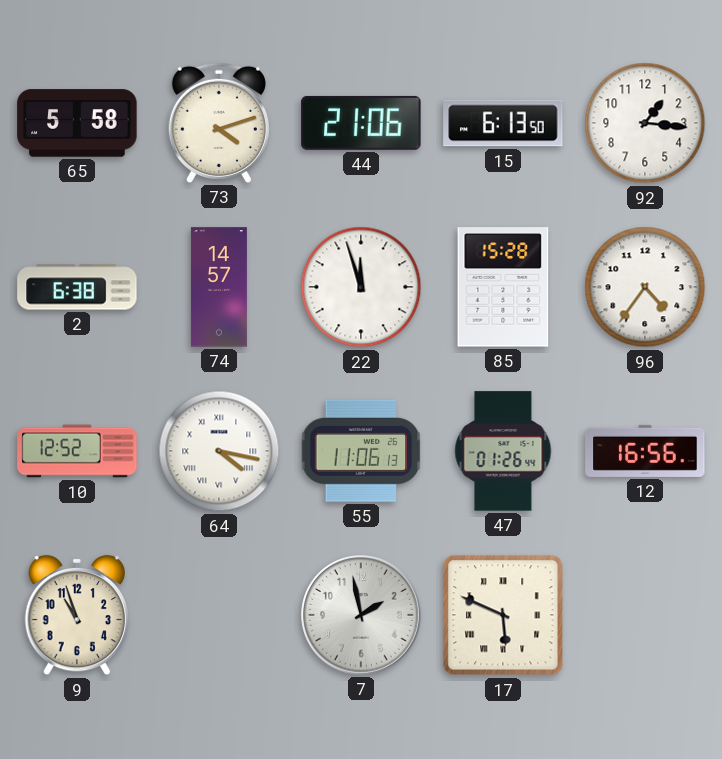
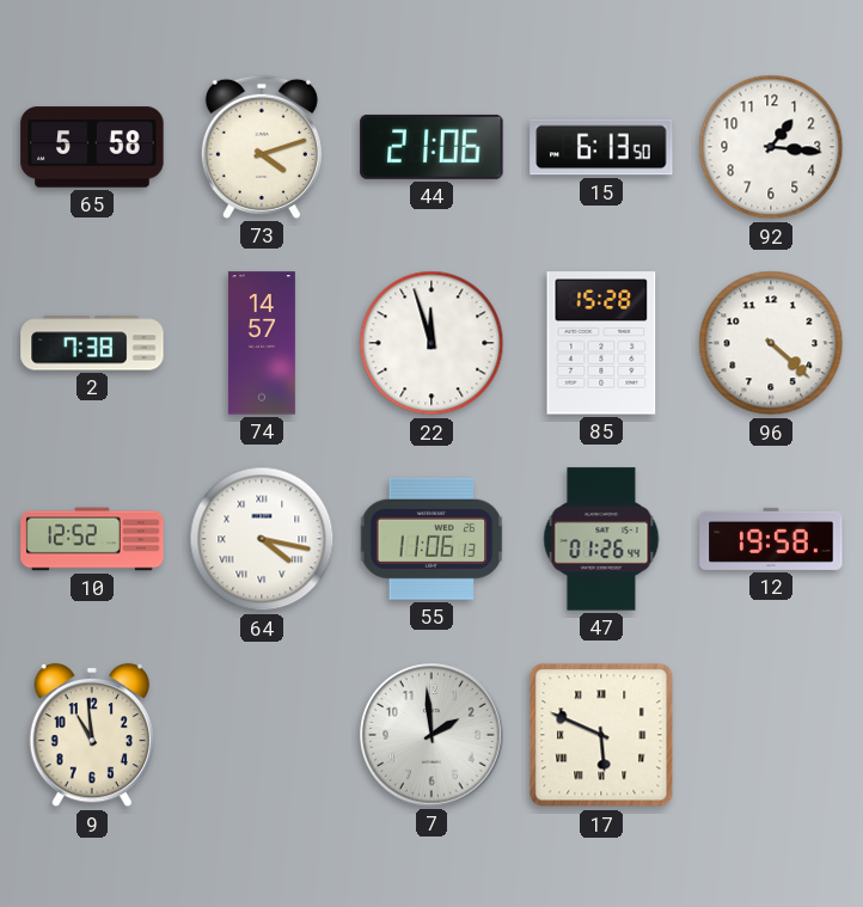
2: 6:38 -> 7:38 (92, 343)
96: 4:36 -> 4:22 (771, 343)
12: 16:56 -> 19:58 (771, 539)
9: 10:57 -> 10:59 (91, 735)
7: 1:58 -> 1:59 (431, 735)
